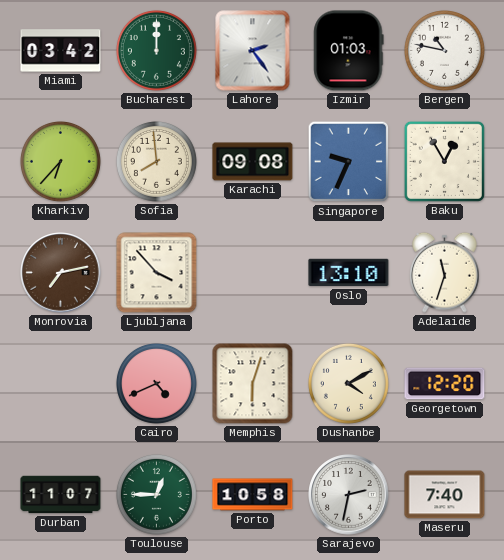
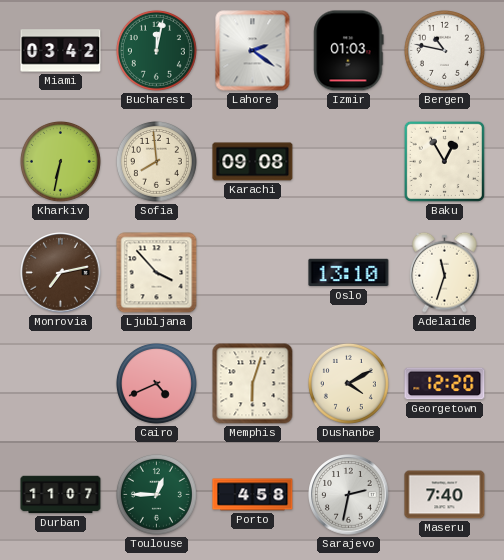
Bucharest: 12:00 -> 12:02 (156, 50)
Lahore: 2:24 -> 2:21 (253, 51)
Kharkiv: 6:37 -> 6:32 (60, 161)
Singapore: 9:34 -> none (349, 162)
Porto: 10:58 -> 4:58 (253, 495)
